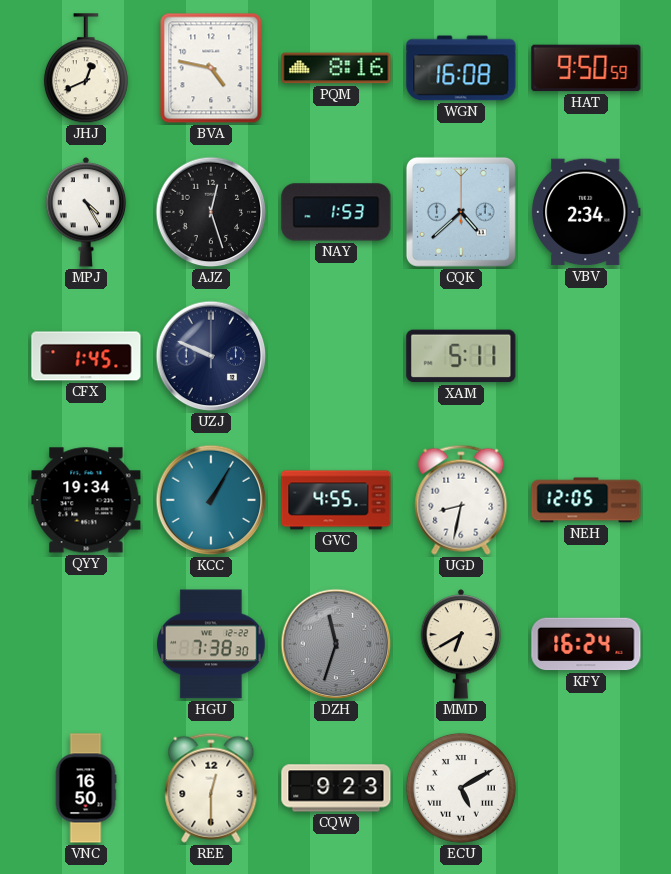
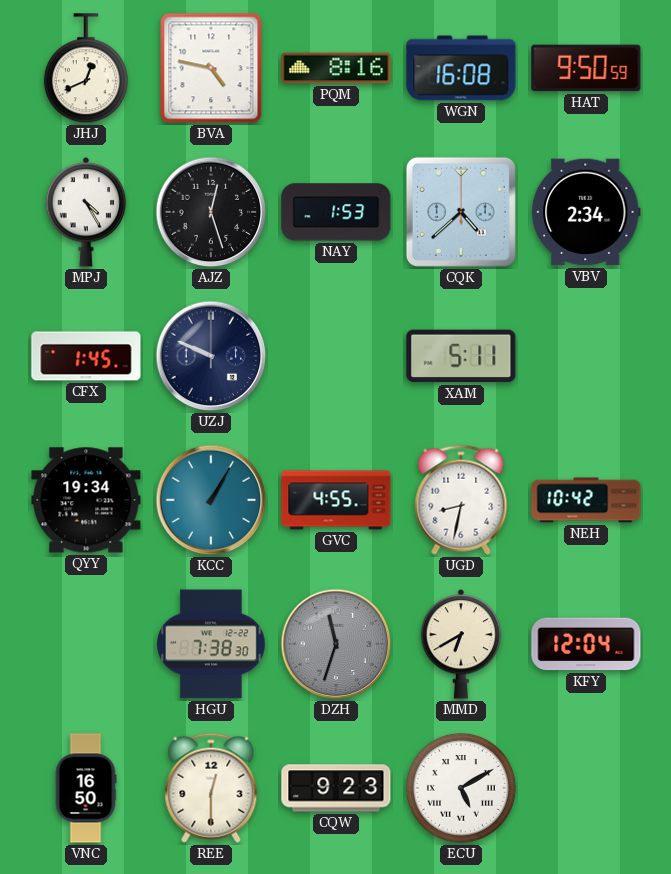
NEH: 12:05 -> 10:42 (586, 500)
KFY: 16:24 -> 12:04 (586, 644)
